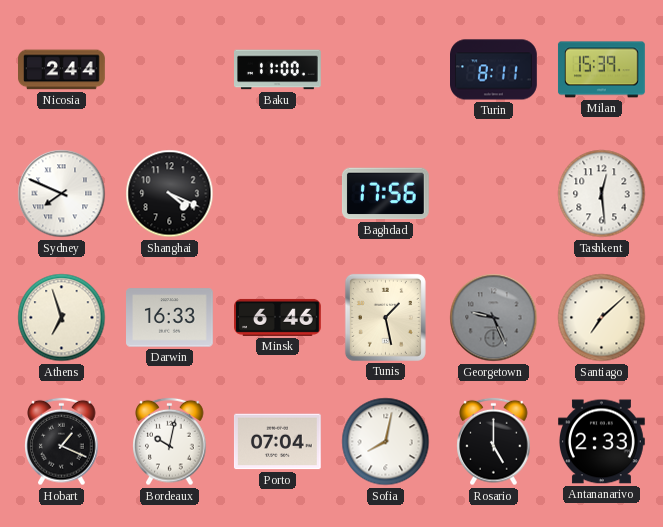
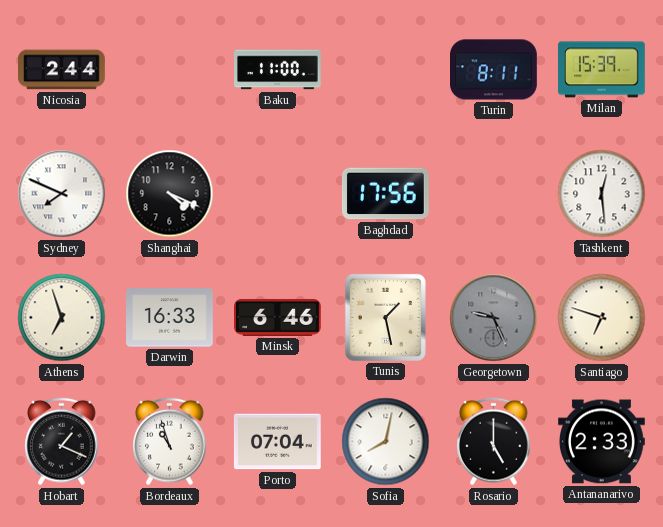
Santiago: 7:08 -> 6:48 (602, 318)
Bordeaux: 10:02 -> 10:57 (170, 442)
